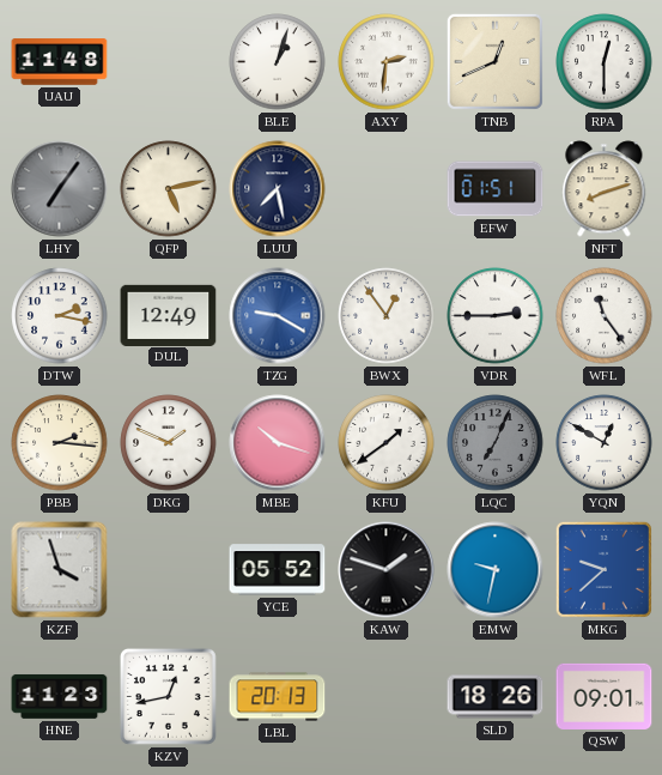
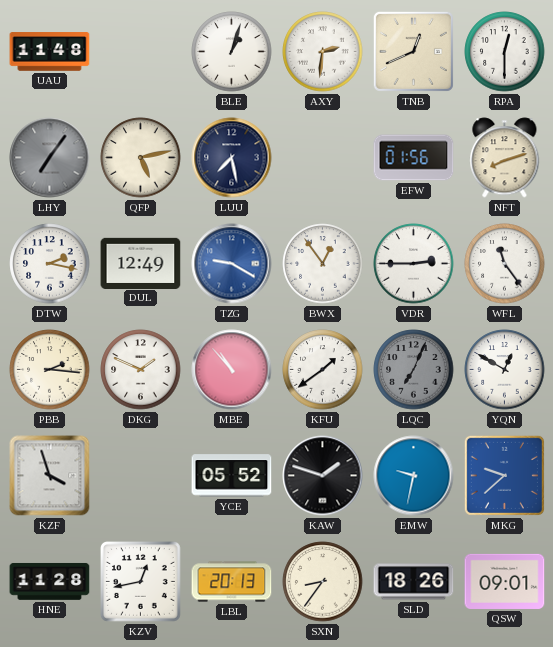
EFW: 01:51 -> 01:56 (414, 158)
MBE: 10:18 -> 10:53 (232, 370)
HNE: 11:23 -> 11:28 (50, 582)
SXN: none -> 8:36 (323, 582)
